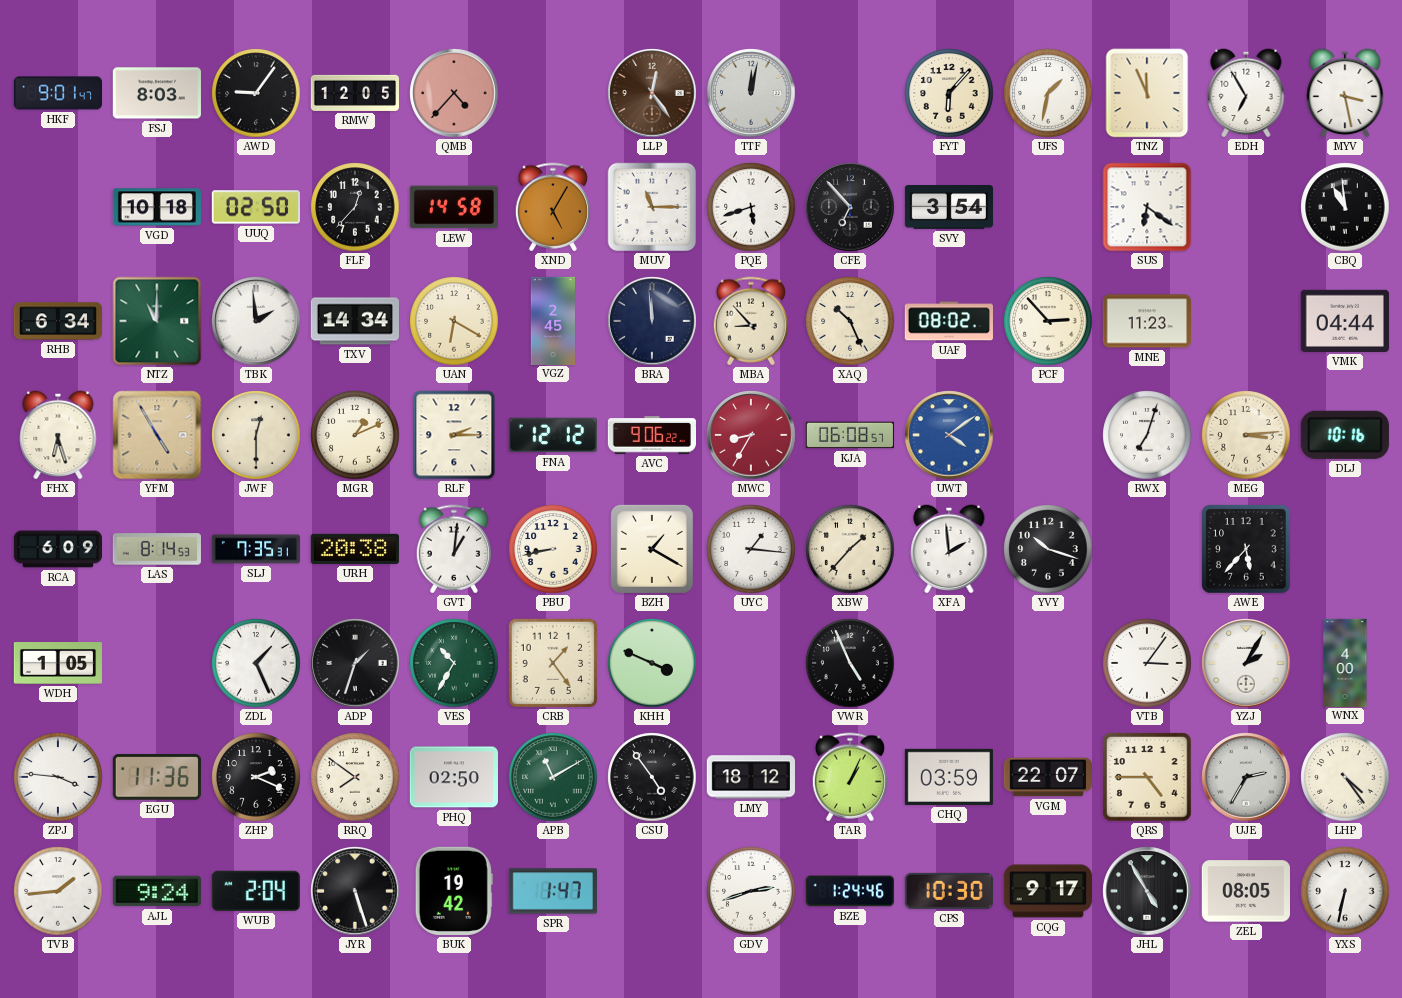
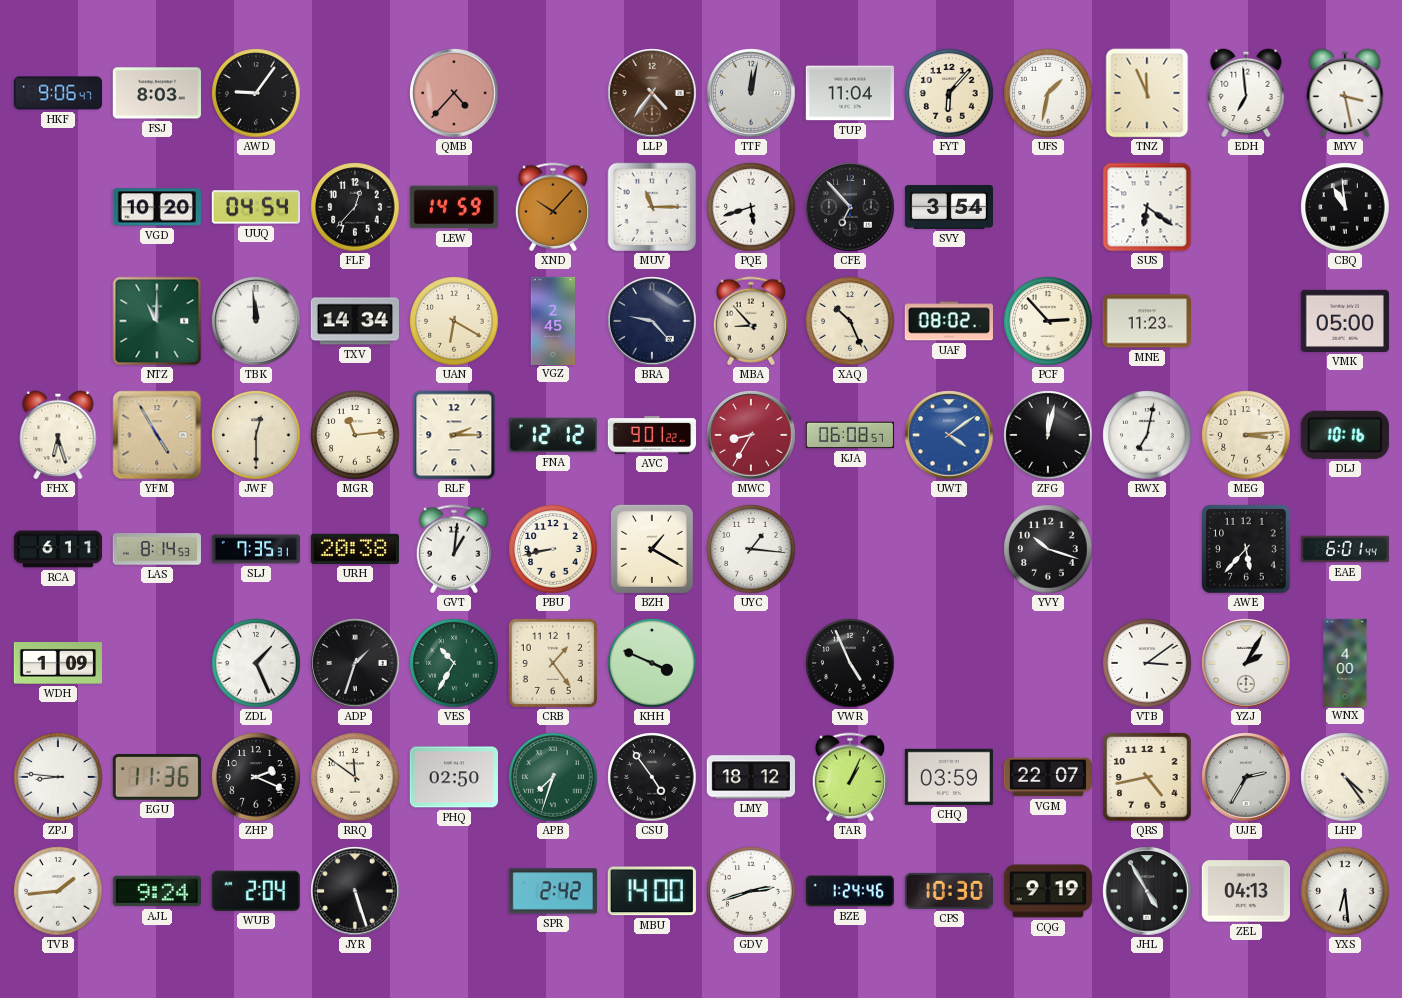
HKF: 9:01 -> 9:06 (57, 93)
RMW: 12:05 -> none (354, 93)
LLP: 12:24 -> 4:36 (652, 93)
TUP: none -> 11:04 (850, 93)
EDH: 6:55 -> 6:59 (1246, 93)
VGD: 10:18 -> 10:20 (157, 207)
UUQ: 02:50 -> 04:54 (256, 207)
LEW: 14:58 -> 14:59 (454, 207)
XND: 5:05 -> 10:07 (552, 207)
RHB: 6:34 -> none (57, 321)
TBK: 1:59 -> 11:59 (256, 321)
BRA: 11:59 -> 9:23 (652, 321)
VMK: 04:44 -> 05:00 (1345, 321)
MGR: 1:11 -> 11:14 (355, 435)
AVC: 9:06 -> 9:01 (651, 435)
ZFG: none -> 12:02 (1048, 435)
RWX: 7:03 -> 7:02 (1147, 435)
RCA: 6:09 -> 6:11 (57, 549)
XBW: 1:37 -> none (850, 549)
XFA: 1:59 -> none (949, 549)
EAE: none -> 6:01 (1344, 549)
WDH: 1:05 -> 1:09 (57, 664)
VTB: 3:06 -> 3:09 (1147, 663)
ZPJ: 3:46 -> 8:46 (58, 777)
RRQ: 7:51 -> 11:51 (355, 777)
APB: 11:10 -> 7:33 (553, 777)
QRS: 4:45 -> 4:43 (1147, 777)
BUK: 19:42 -> none (454, 891)
SPR: 1:47 -> 2:42 (553, 891)
MBU: none -> 14:00 (652, 891)
CQG: 9:17 -> 9:19 (1047, 891)
ZEL: 08:05 -> 04:13 (1246, 891)
YXS: 6:32 -> 6:29 (1345, 891)
